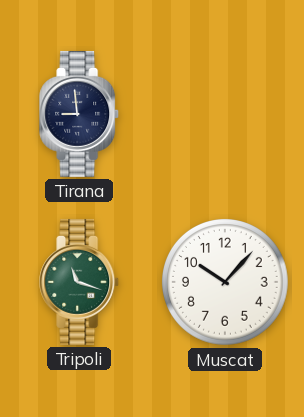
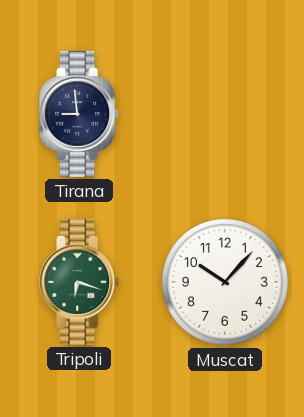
Tripoli: 11:18 -> 6:18 (80, 282)
